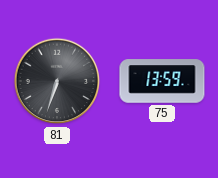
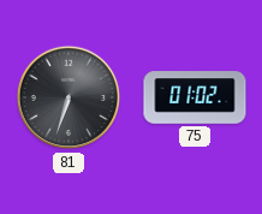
75: 13:59 -> 01:02 (195, 97)
